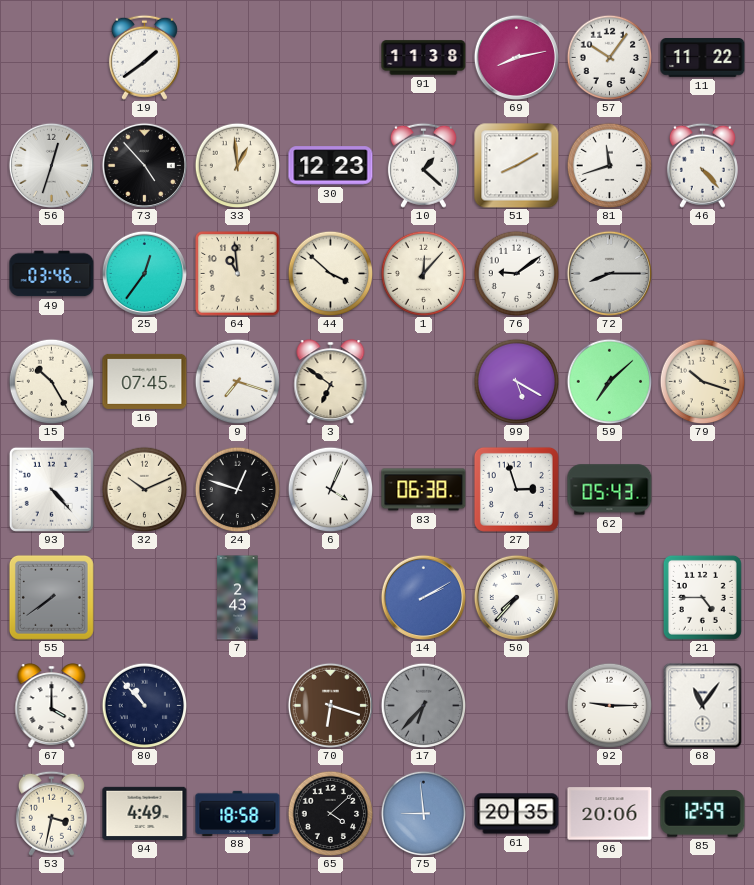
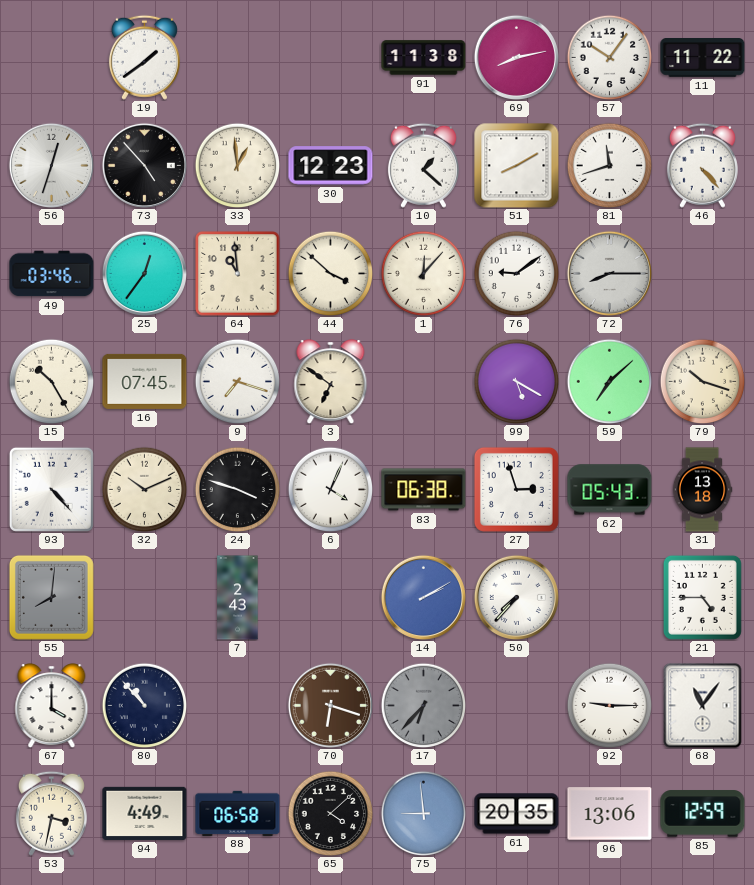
24: 12:48 -> 3:48 (237, 489)
31: none -> 13:18 (702, 490)
55: 7:39 -> 8:01 (51, 597)
88: 18:58 -> 06:58 (238, 813)
96: 20:06 -> 13:06 (610, 814)
